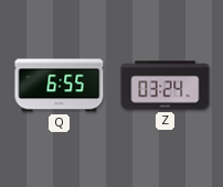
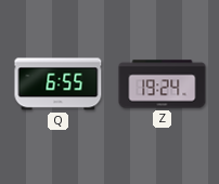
Z: 03:24 -> 19:24 (163, 84)
